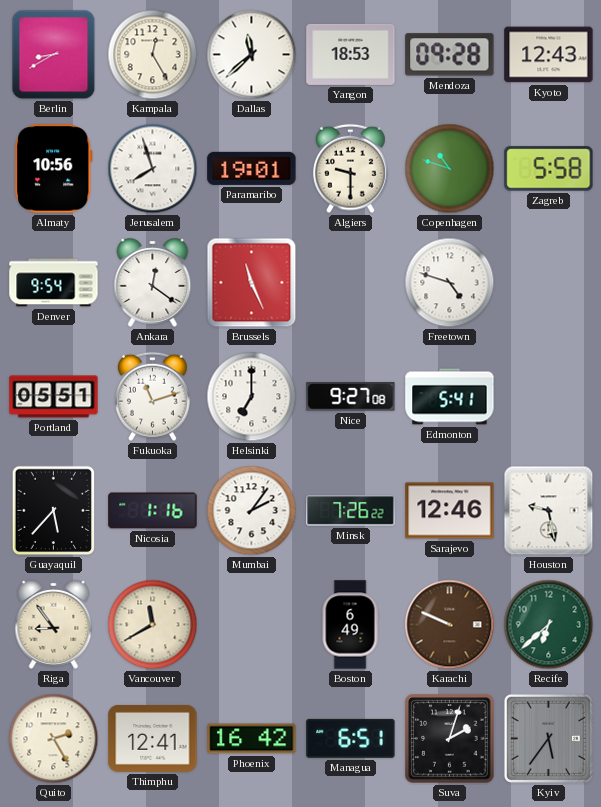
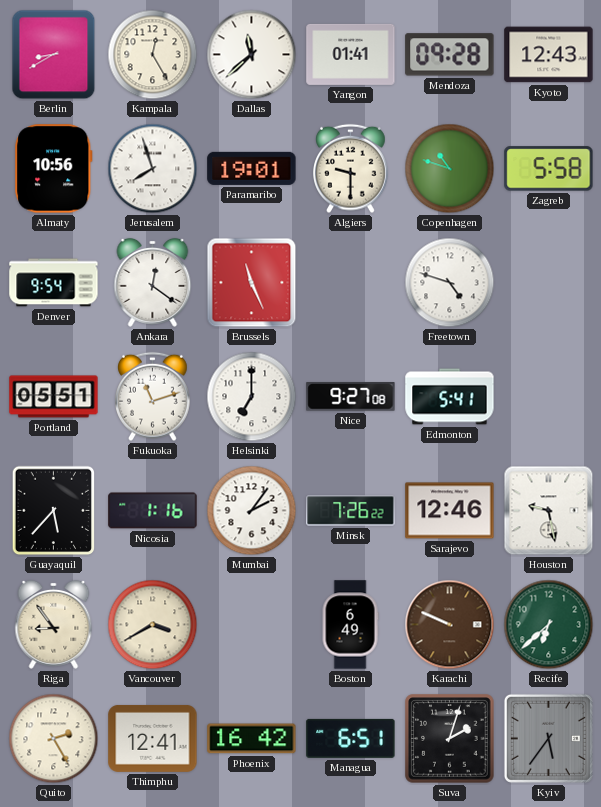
Yangon: 18:53 -> 01:41 (351, 54)
Vancouver: 11:40 -> 3:40 (153, 625)
